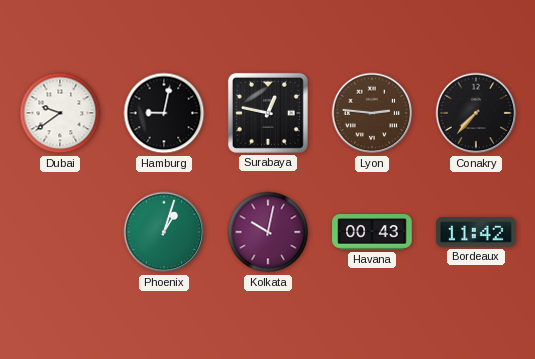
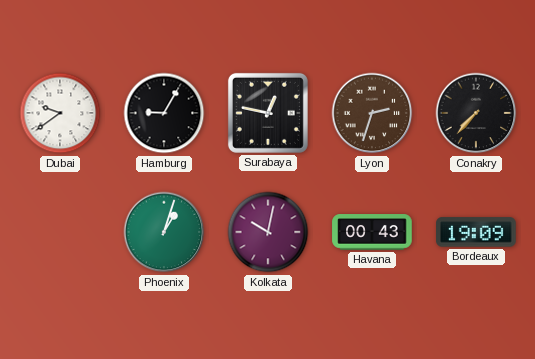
Hamburg: 9:02 -> 9:05 (164, 113)
Lyon: 2:46 -> 2:33 (372, 113)
Bordeaux: 11:42 -> 19:09 (476, 232)
